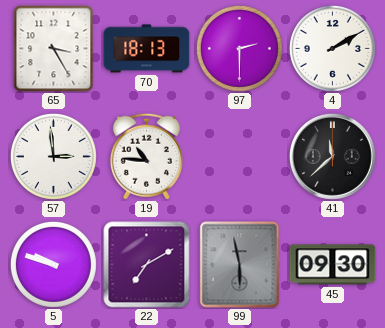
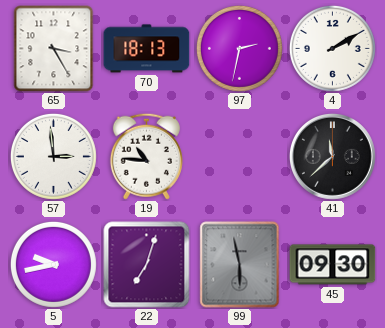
97: 2:30 -> 2:32 (239, 48)
5: 9:48 -> 9:43 (53, 264)
22: 7:10 -> 7:03 (147, 265)
